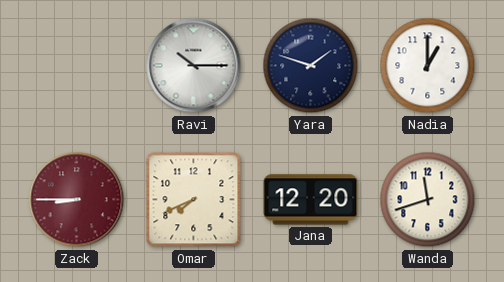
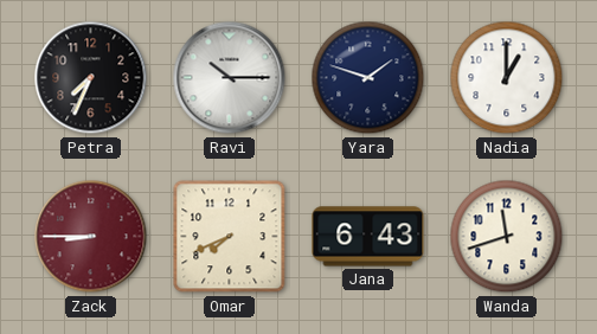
Petra: none -> 7:34 (91, 78)
Jana: 12:20 -> 6:43 (368, 237)
